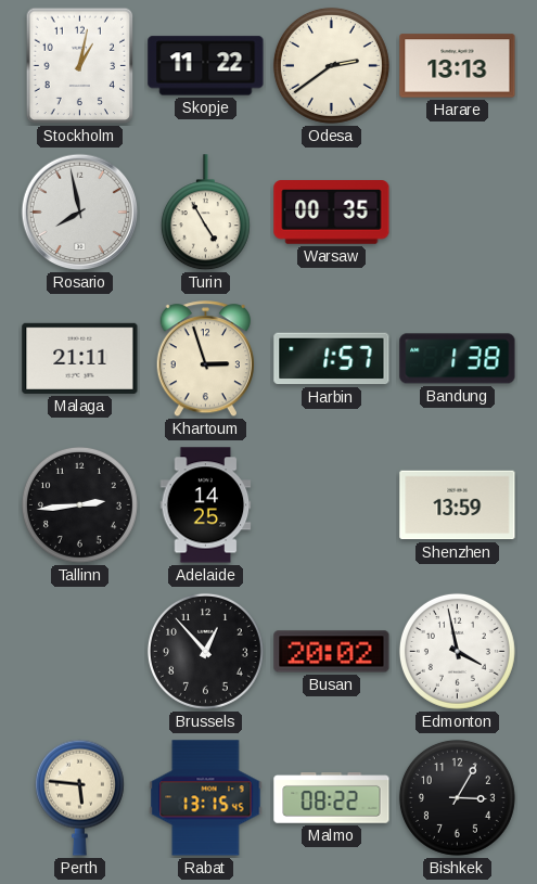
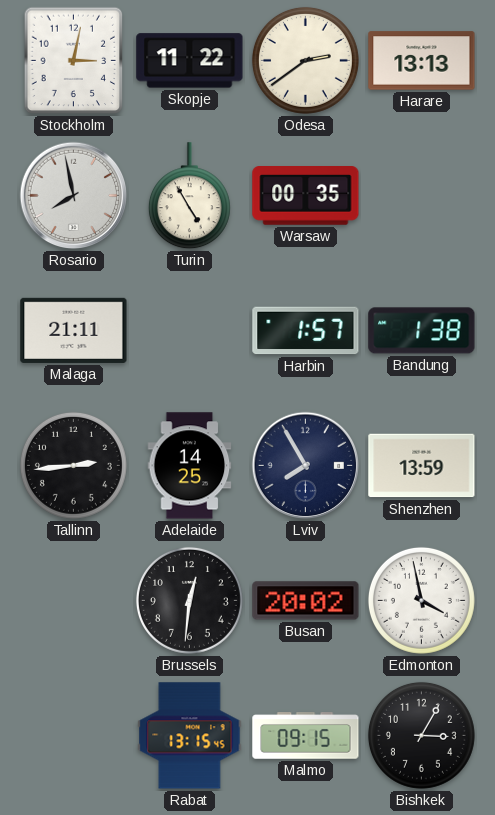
Stockholm: 1:02 -> 3:02 (74, 61)
Khartoum: 2:57 -> none (205, 359)
Lviv: none -> 7:55 (306, 466)
Brussels: 12:53 -> 12:31 (189, 600)
Perth: 5:46 -> none (79, 797)
Malmo: 08:22 -> 09:15 (306, 736)
